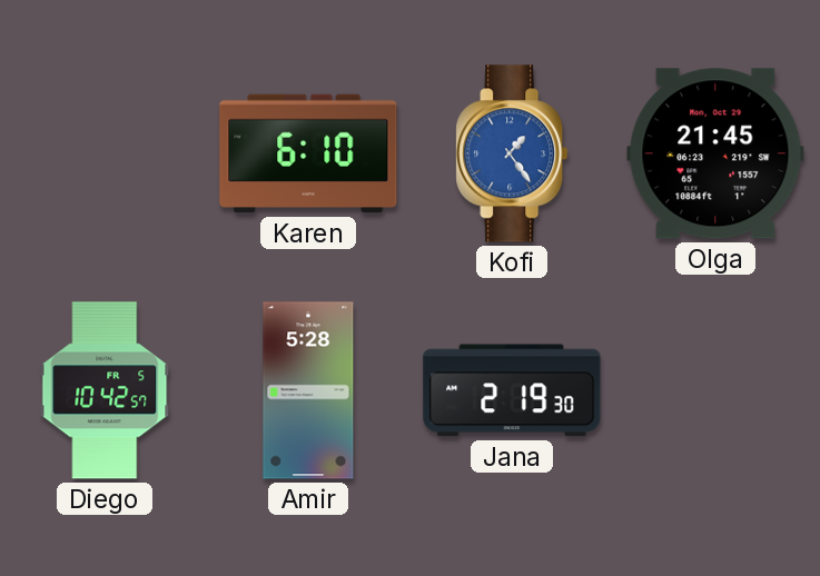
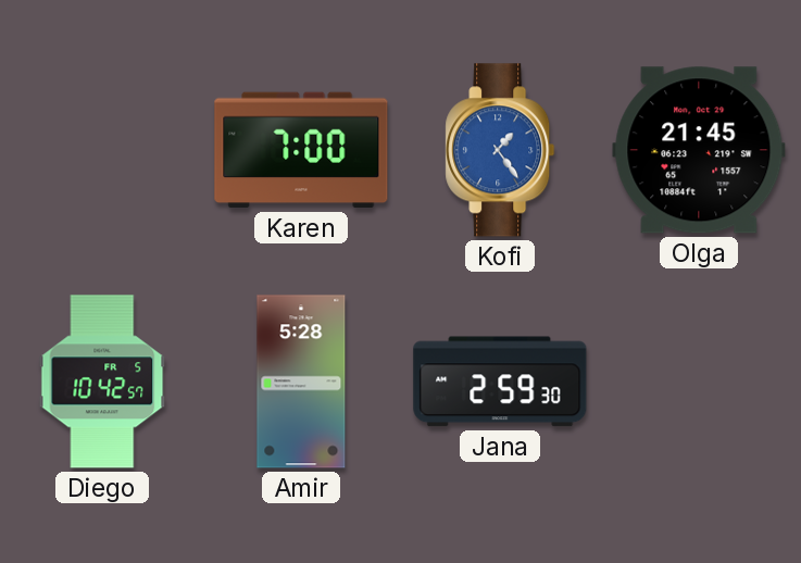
Karen: 6:10 -> 7:00 (301, 150)
Jana: 2:19 -> 2:59 (500, 381)
